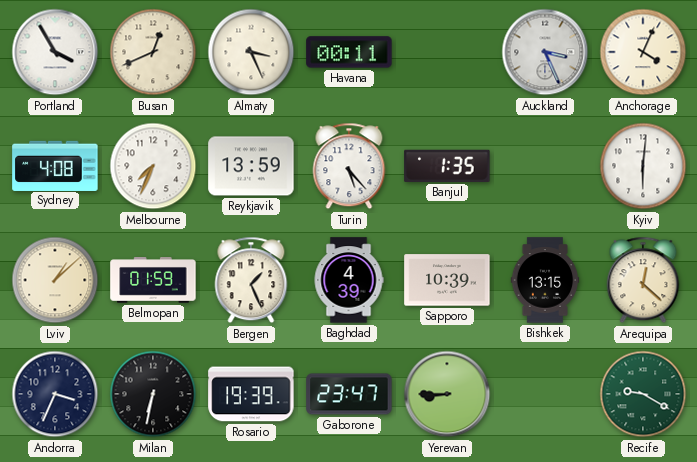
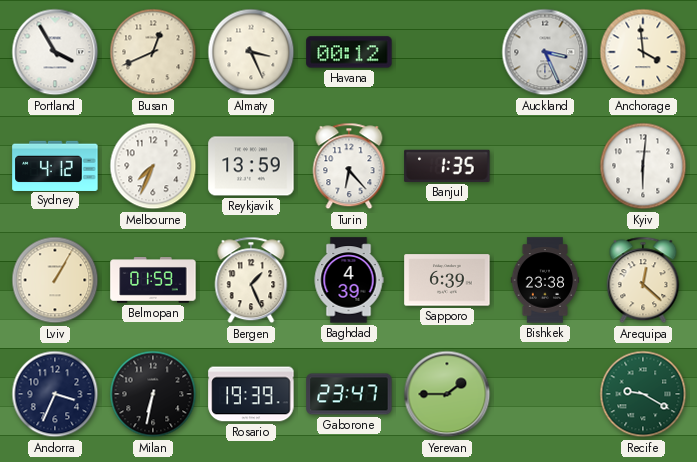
Havana: 00:11 -> 00:12 (349, 52)
Anchorage: 4:04 -> 3:59 (643, 52)
Sydney: 4:08 -> 4:12 (55, 165)
Turin: 5:23 -> 6:23 (349, 166)
Lviv: 1:08 -> 1:05 (55, 280)
Sapporo: 10:39 -> 6:39 (447, 280)
Bishkek: 13:15 -> 23:38 (545, 280)
Yerevan: 8:45 -> 1:45 (447, 394)
